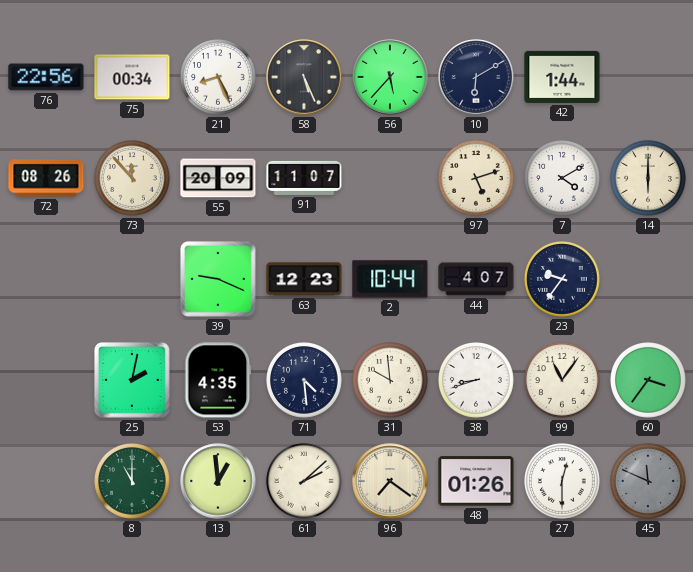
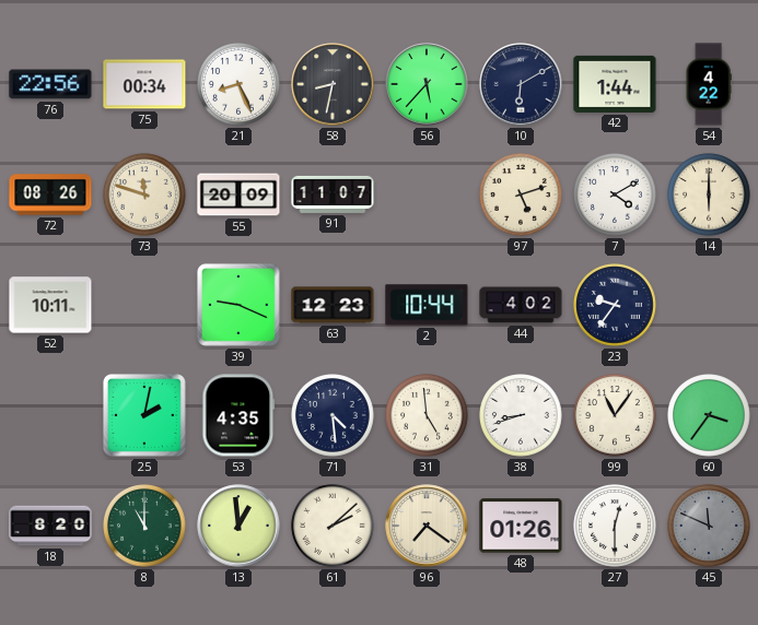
58: 5:26 -> 8:32 (333, 84)
54: none -> 4:22 (709, 84)
73: 11:53 -> 11:48 (145, 196)
52: none -> 10:11 (50, 305)
44: 4:07 -> 4:02 (521, 305)
31: 9:59 -> 4:59 (428, 416)
18: none -> 8:20 (50, 526)
